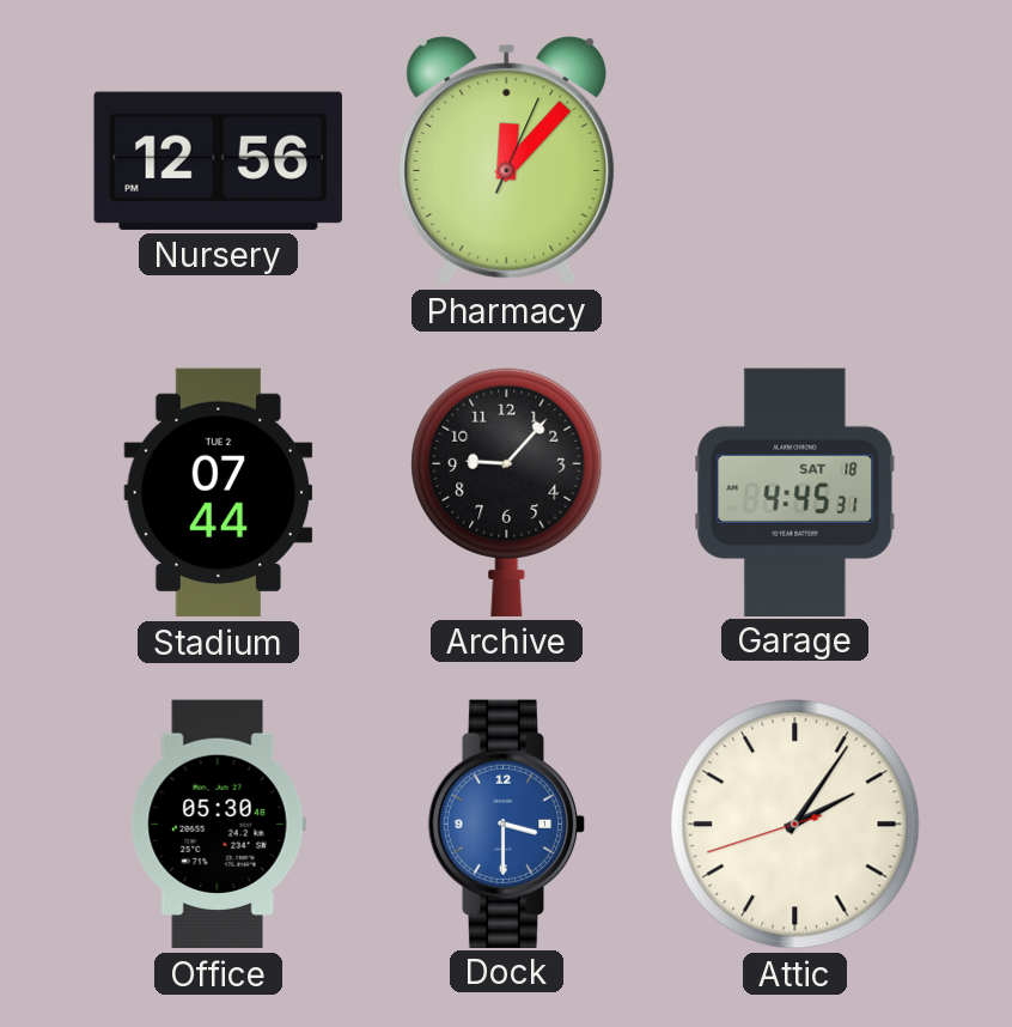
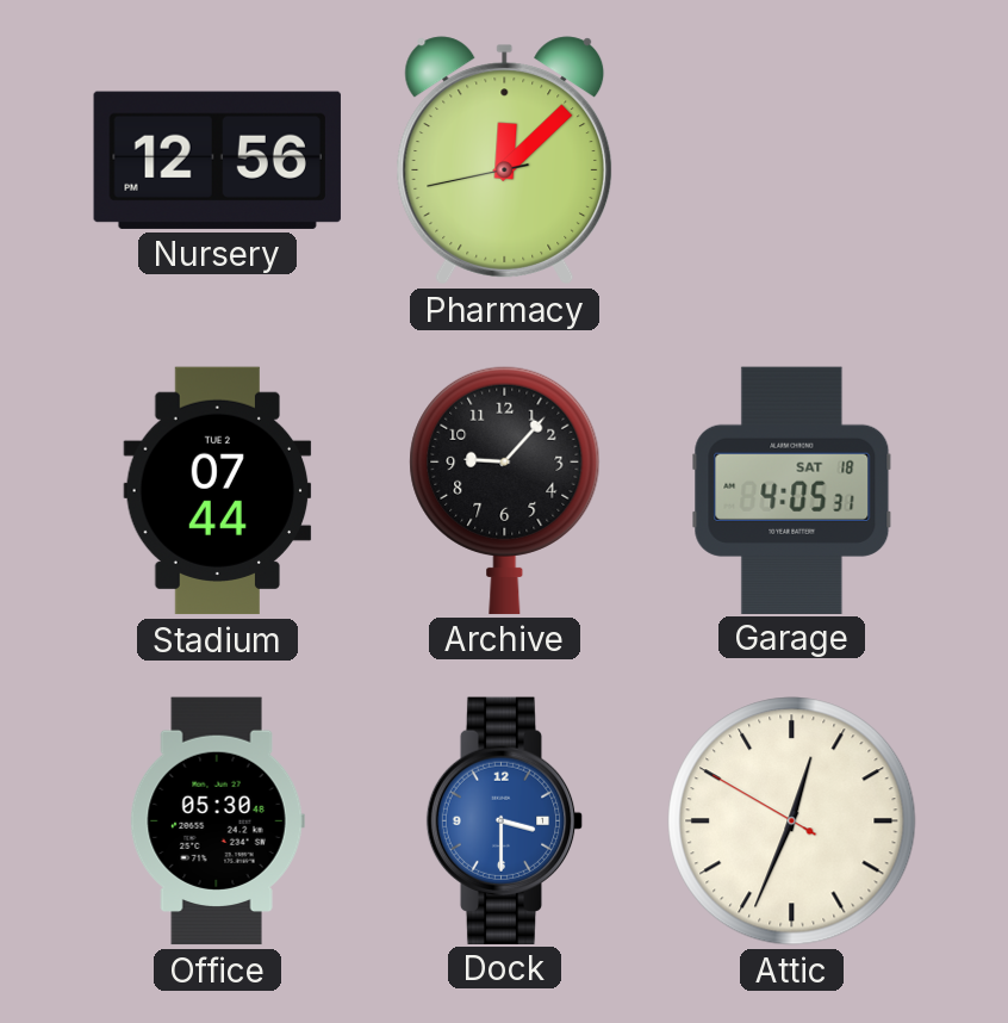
Pharmacy: 12:07:04 -> 12:07:43 (505, 161)
Garage: 4:45 -> 4:05 (792, 490)
Attic: 2:05 -> 12:33 (792, 821)
